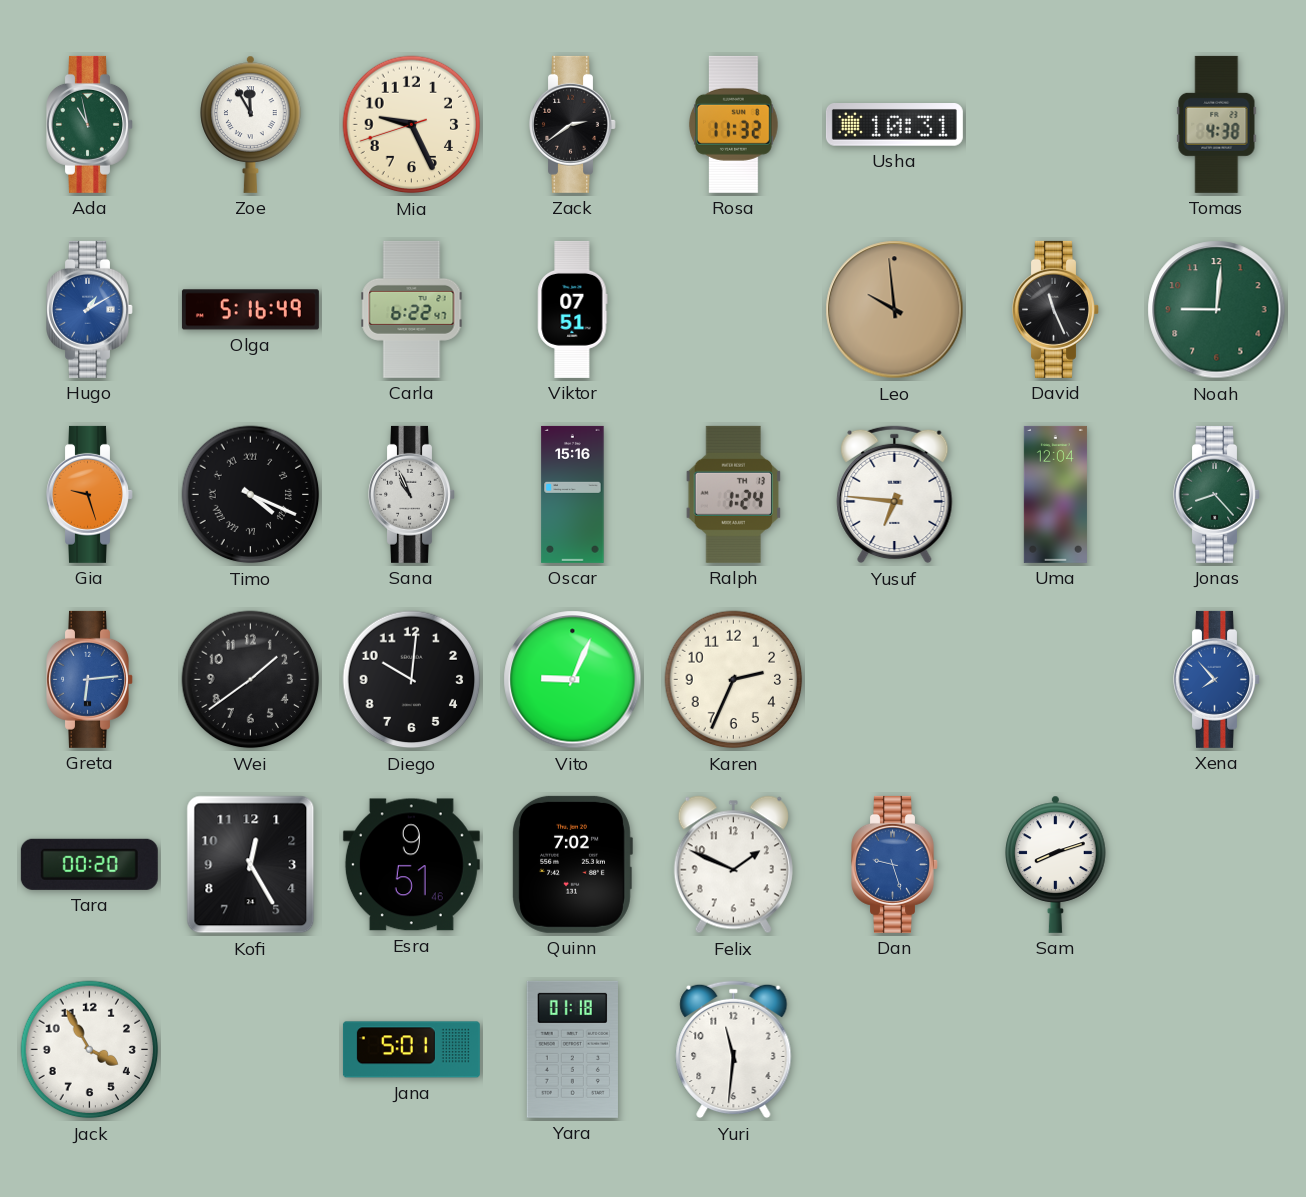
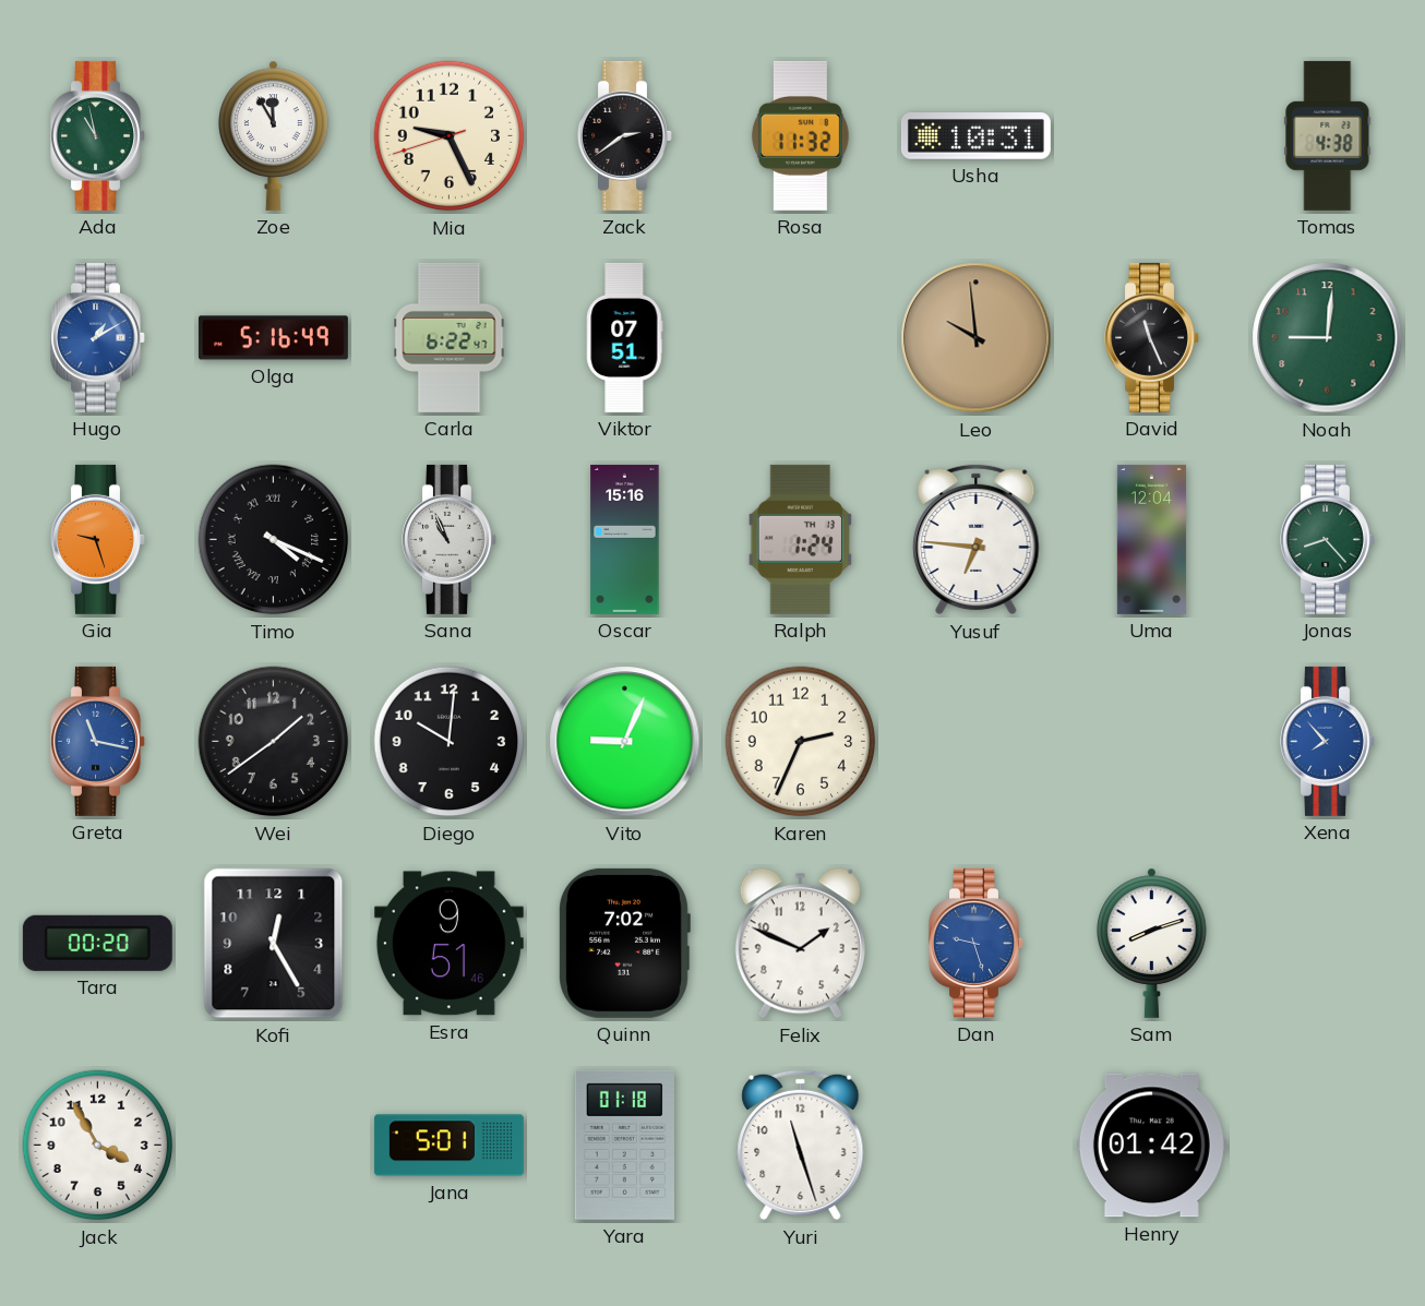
Greta: 6:14 -> 11:17 (98, 741)
Yuri: 11:31 -> 11:27 (801, 1146)
Henry: none -> 01:42 (1151, 1146)
